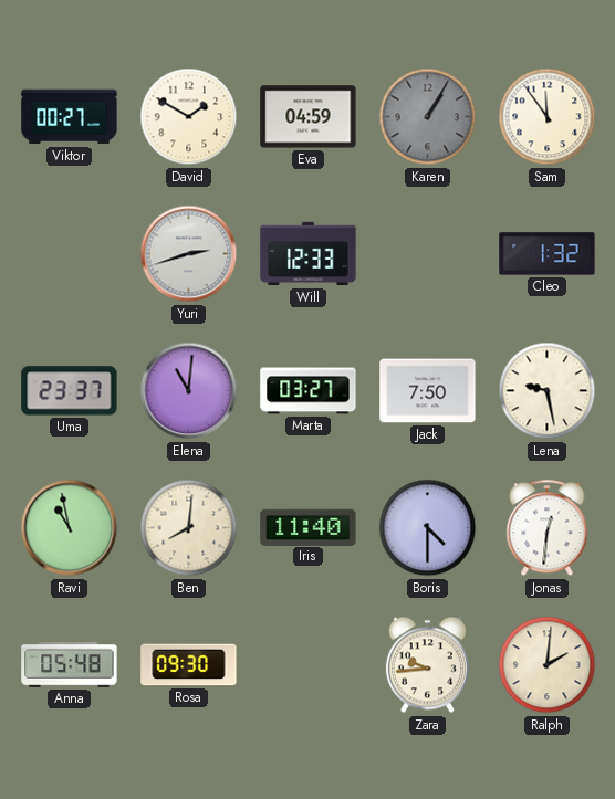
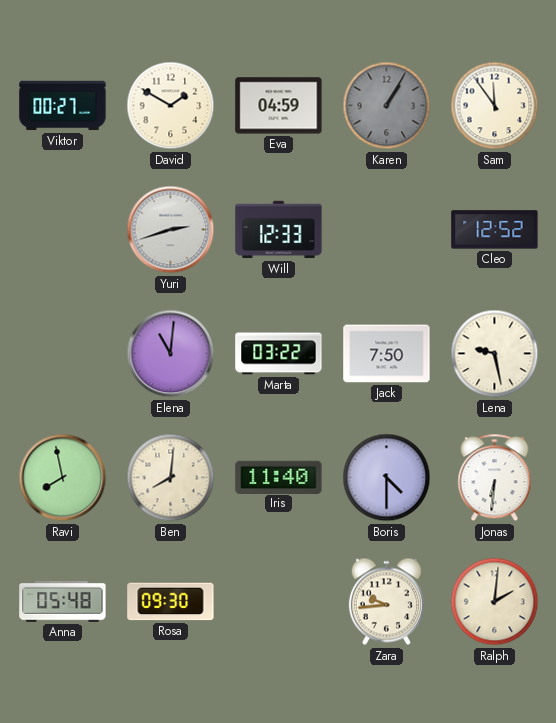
Cleo: 1:32 -> 12:52 (495, 230)
Uma: 23:37 -> none (70, 391)
Marta: 03:27 -> 03:22 (279, 354)
Ravi: 10:58 -> 7:58 (63, 478)
Jonas: 12:31 -> 6:31 (495, 478)
